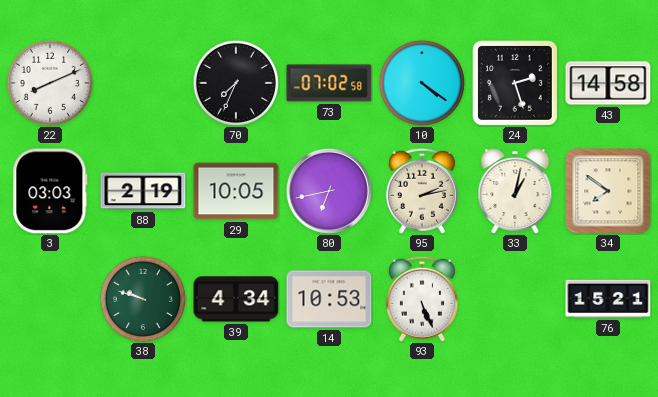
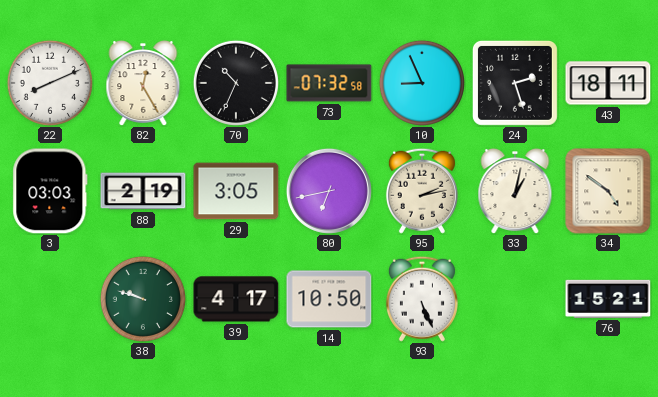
82: none -> 12:25 (143, 83)
70: 7:34 -> 10:34 (236, 83)
73: 07:02 -> 07:32 (329, 83)
10: 4:21 -> 8:56 (422, 83)
43: 14:58 -> 18:11 (608, 83)
29: 10:05 -> 3:05 (236, 191)
34: 7:51 -> 4:51 (608, 191)
39: 4:34 -> 4:17 (236, 299)
14: 10:53 -> 10:50 (329, 299)
